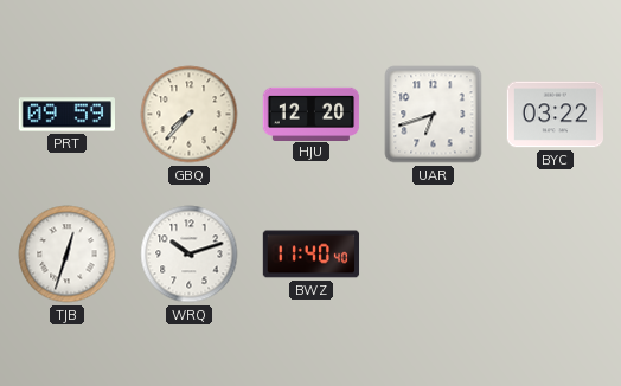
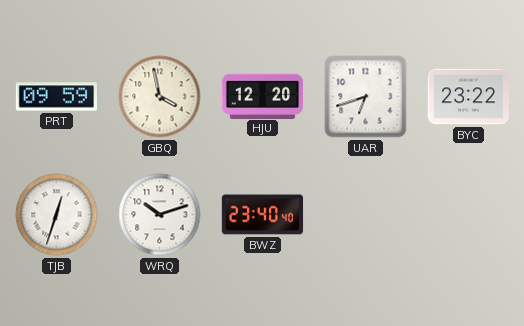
GBQ: 7:37 -> 3:58 (160, 97)
BYC: 03:22 -> 23:22 (468, 97)
BWZ: 11:40 -> 23:40 (263, 215)
